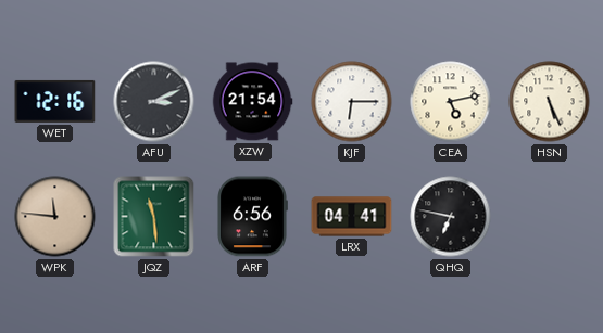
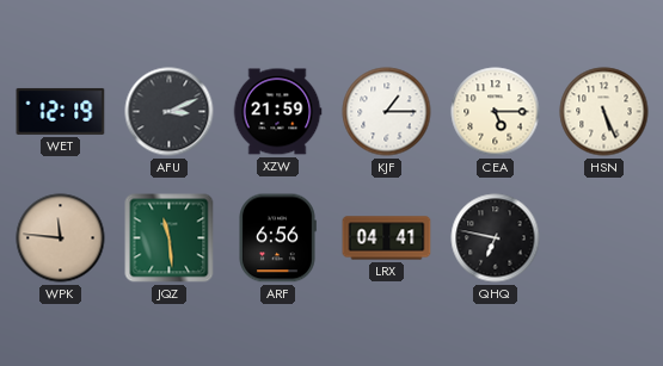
WET: 12:16 -> 12:19 (61, 111)
XZW: 21:54 -> 21:59 (277, 112)
KJF: 6:15 -> 1:15 (387, 112)
CEA: 5:13 -> 5:15 (496, 112)
